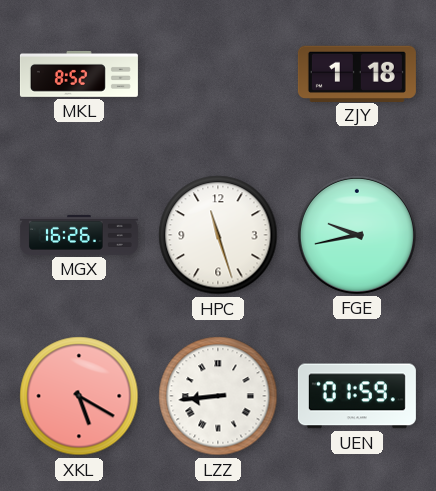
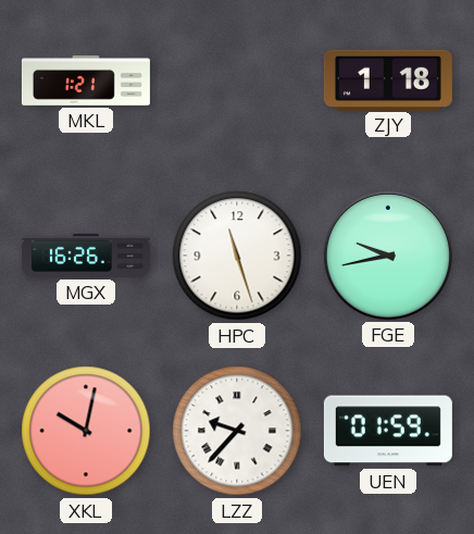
MKL: 8:52 -> 1:21 (86, 82)
XKL: 5:20 -> 10:02 (86, 431)
LZZ: 8:44 -> 9:37 (237, 431)
